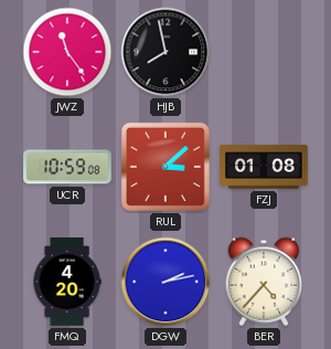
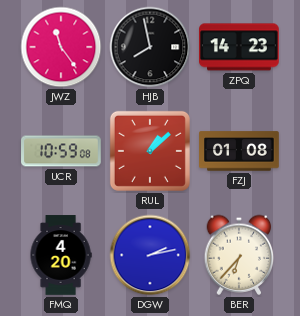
ZPQ: none -> 14:23 (240, 47)
RUL: 3:08 -> 1:08 (150, 151)
BER: 4:37 -> 6:37 (239, 255)
